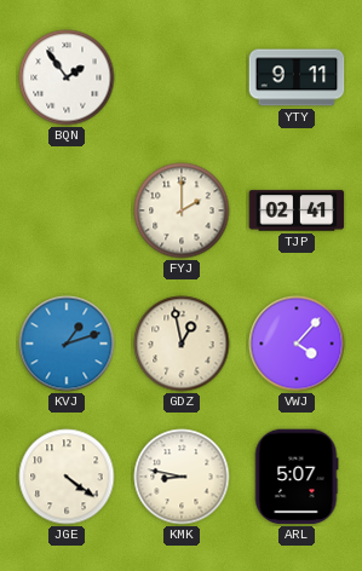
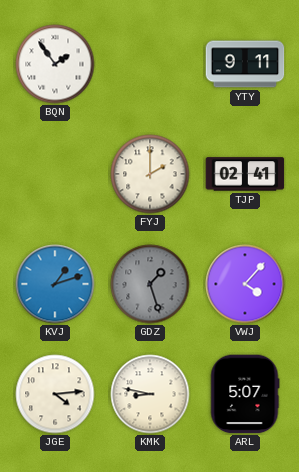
GDZ: 12:58 -> 1:27 (150, 284)
GDZ dial: cream -> grey (150, 284)
JGE: 4:21 -> 4:14 (55, 394)
